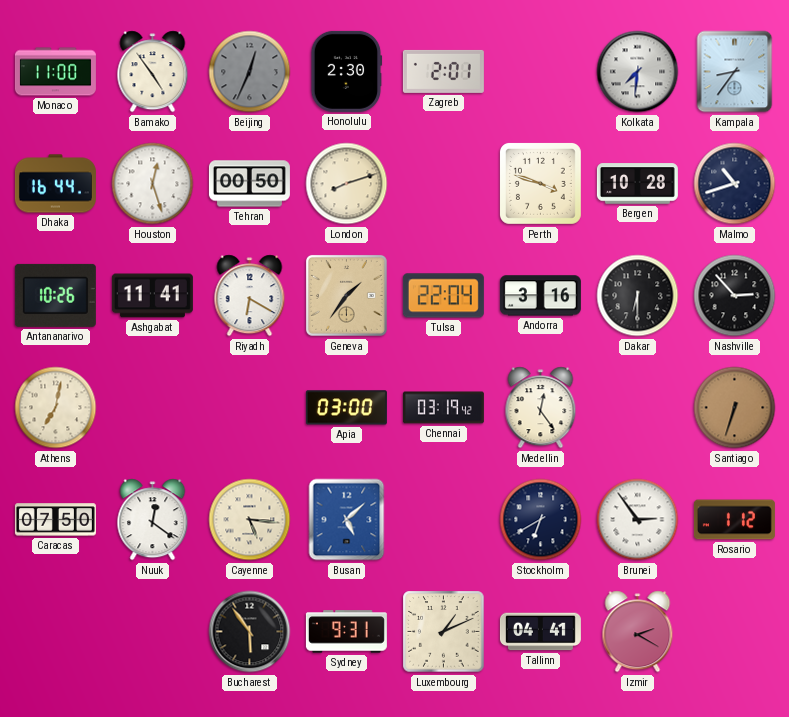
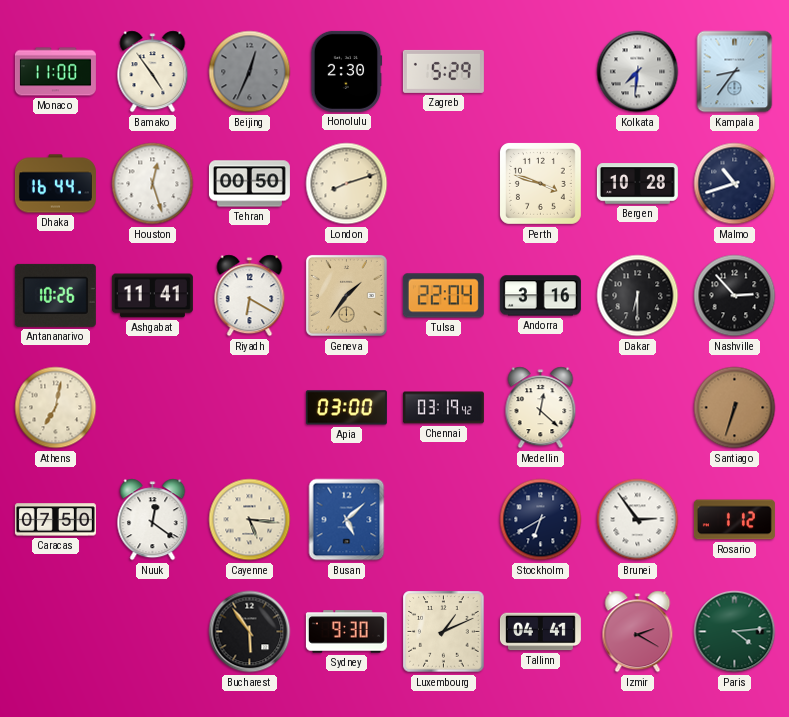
Zagreb: 2:01 -> 5:29 (443, 71)
Medellin: 12:24 -> 12:22 (541, 408)
Sydney: 9:31 -> 9:30 (346, 632)
Paris: none -> 4:14 (735, 632)
